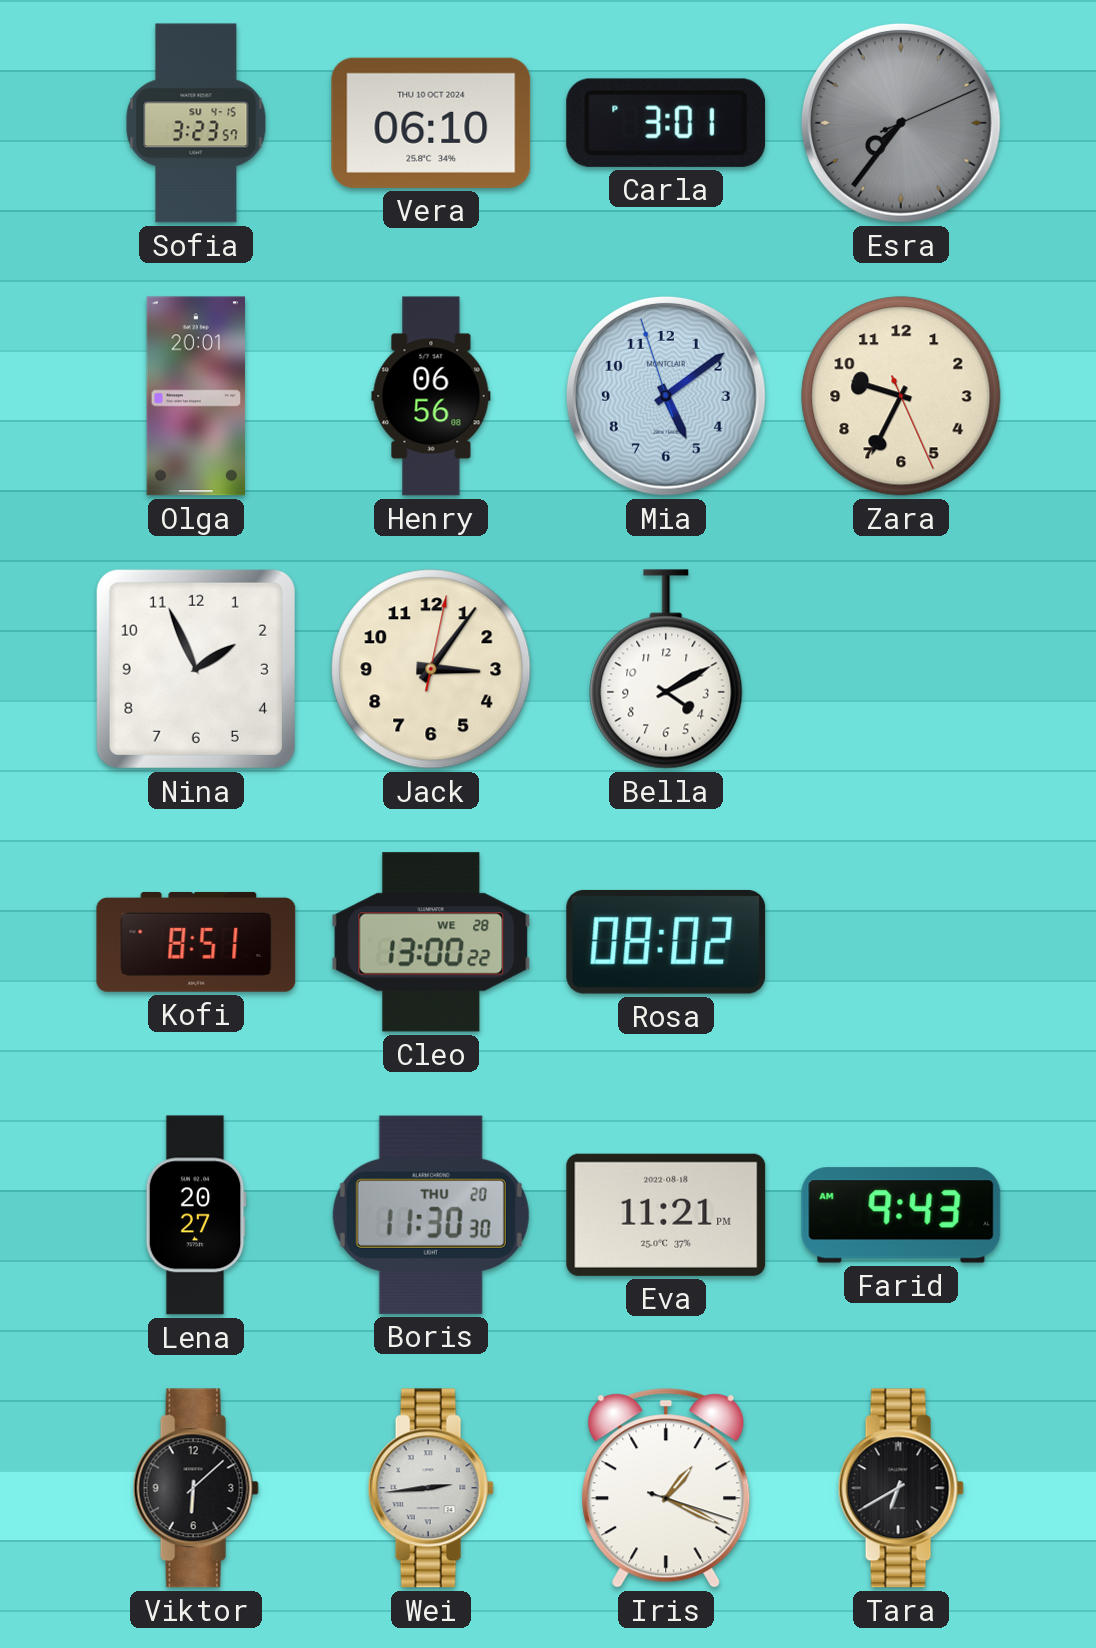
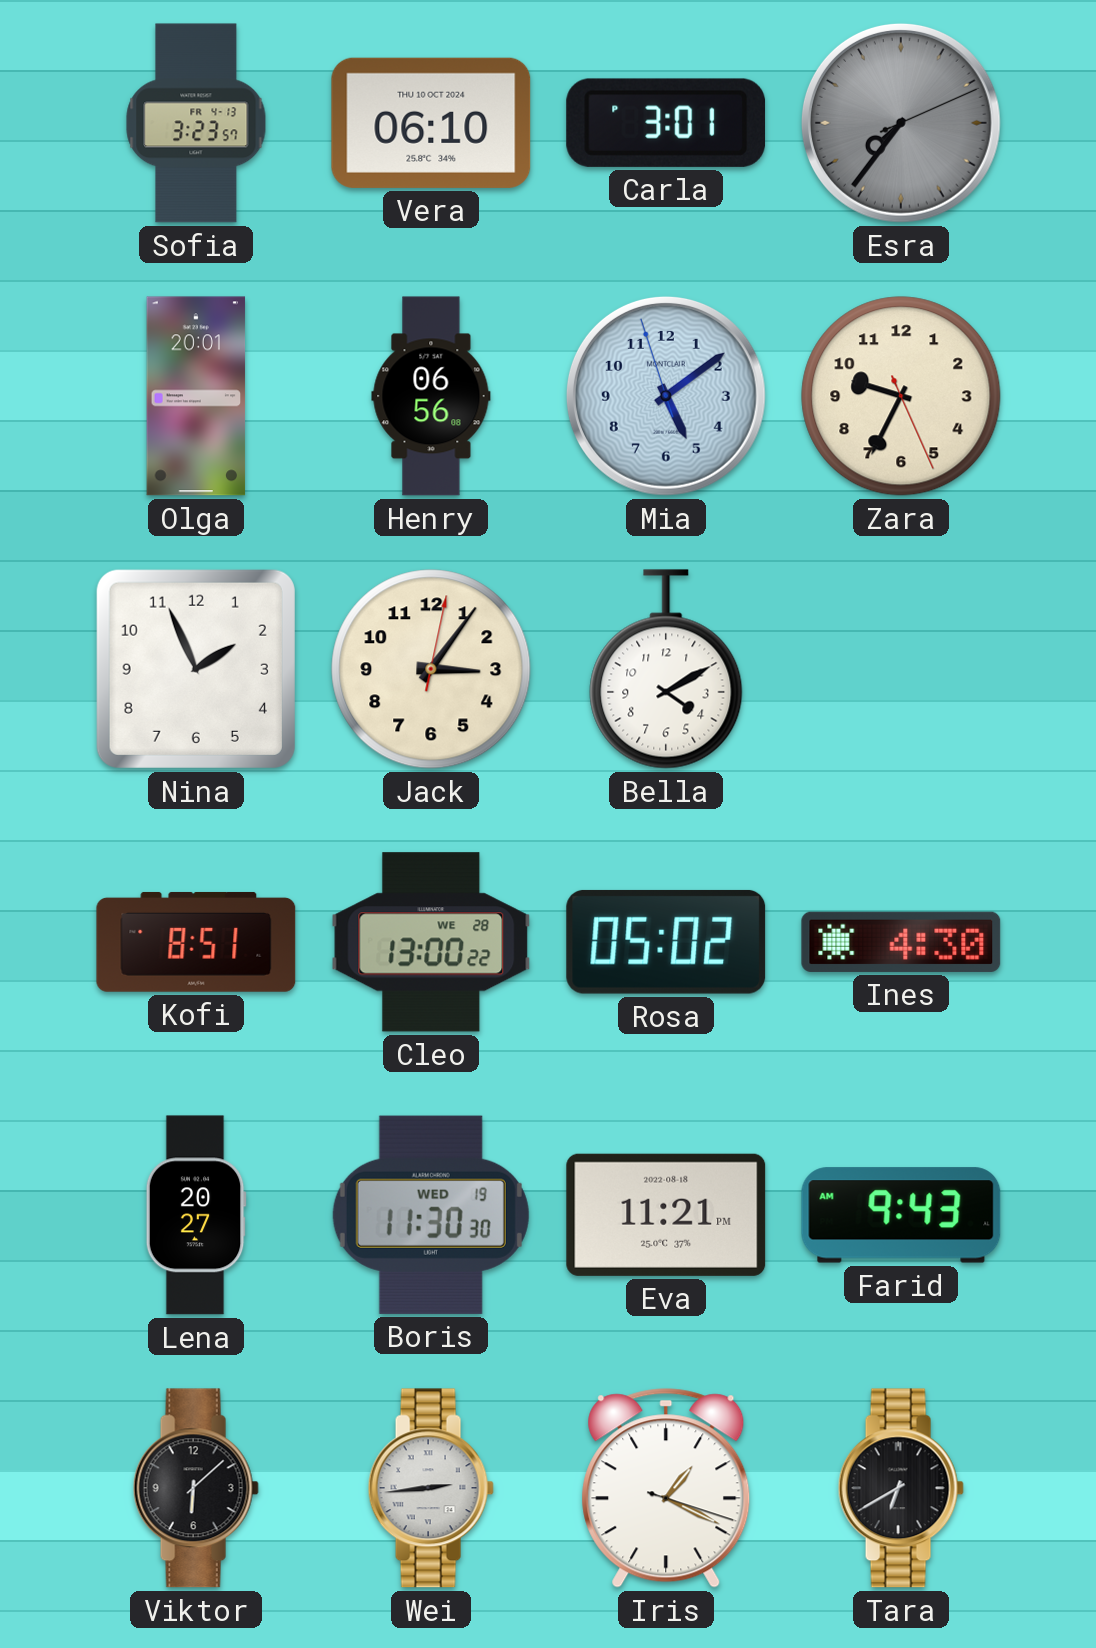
Sofia date: SU 4-15 -> FR 4-13 (196, 123)
Rosa: 08:02 -> 05:02 (666, 942)
Ines: none -> 4:30 (901, 942)
Boris date: THU 20 -> WED 19 (431, 1215)
